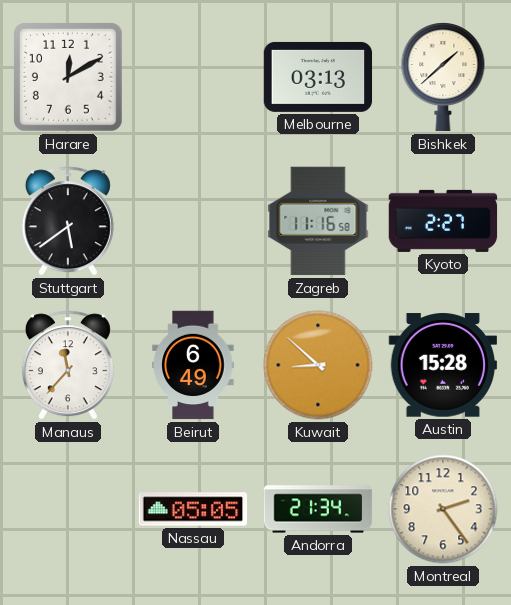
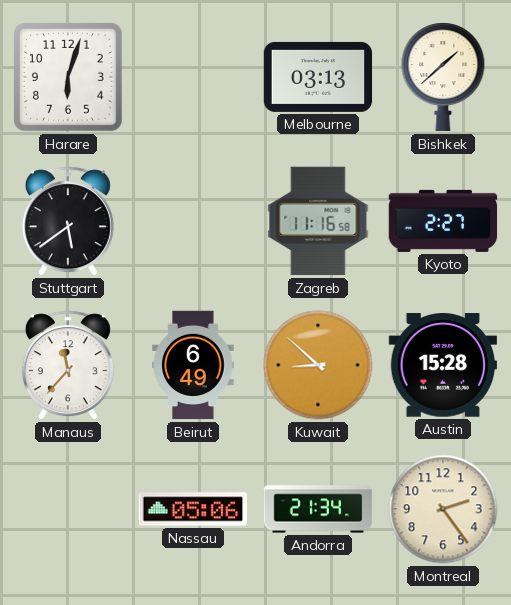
Harare: 12:10 -> 6:03 (69, 78)
Nassau: 05:05 -> 05:06 (193, 509)
